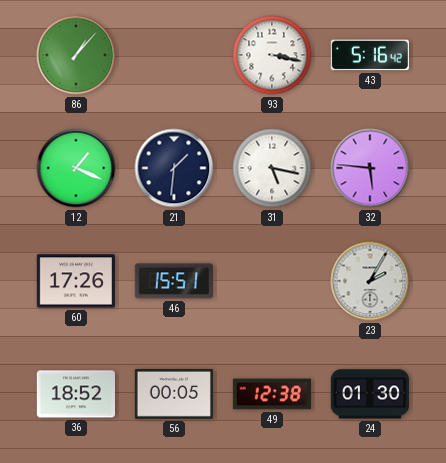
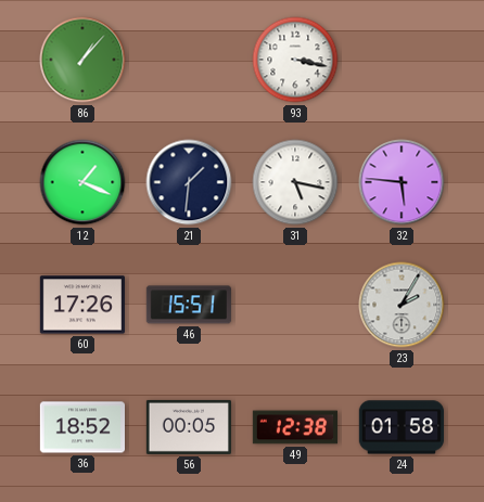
43: 5:16 -> none (370, 55)
24: 01:30 -> 01:58 (402, 427)
